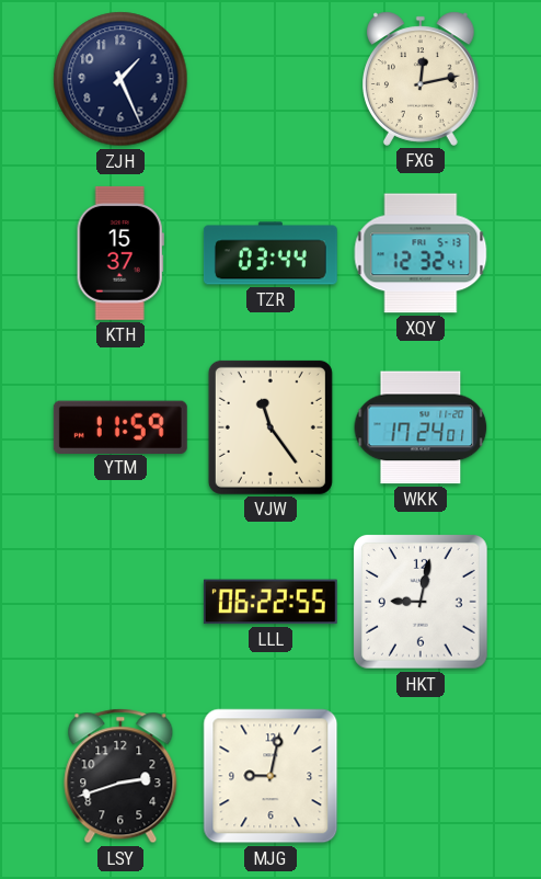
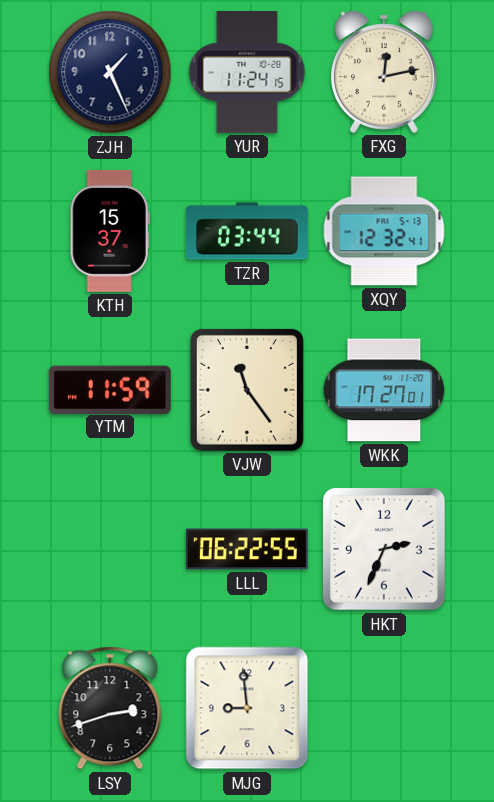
YUR: none -> 11:24 (247, 72)
WKK: 17:24 -> 17:27 (384, 390)
HKT: 9:02 -> 2:34 (385, 550)
MJG: 9:02 -> 8:59 (247, 708)
